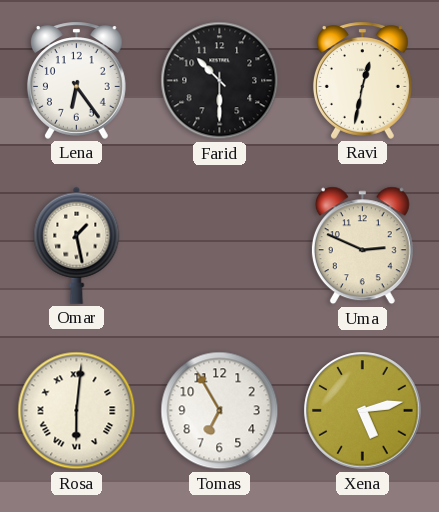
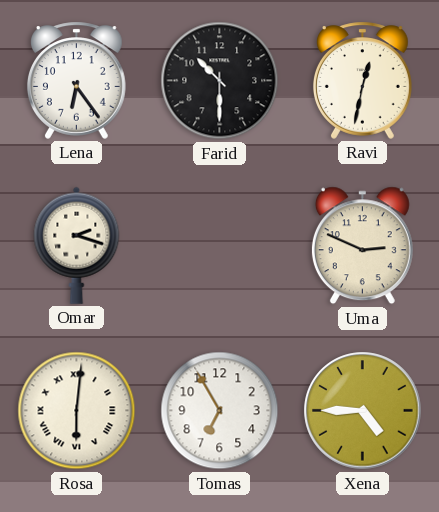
Omar: 1:28 -> 2:18 (77, 245)
Xena: 5:13 -> 4:45 (363, 411)
